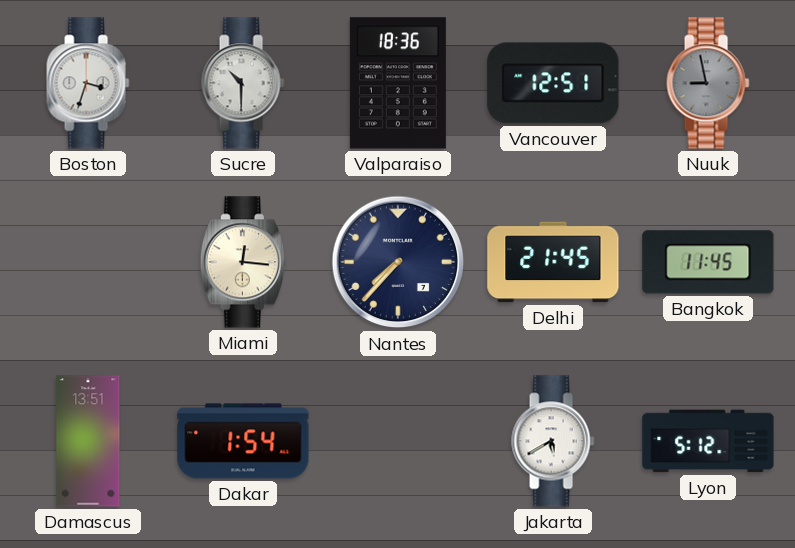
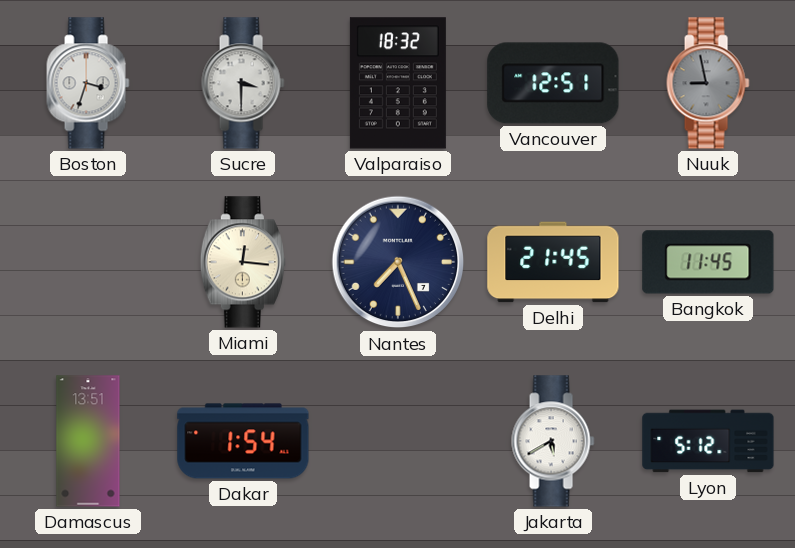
Sucre: 10:30 -> 3:30 (243, 83)
Valparaiso: 18:36 -> 18:32 (398, 83)
Nantes: 7:37 -> 7:26 (398, 262)
